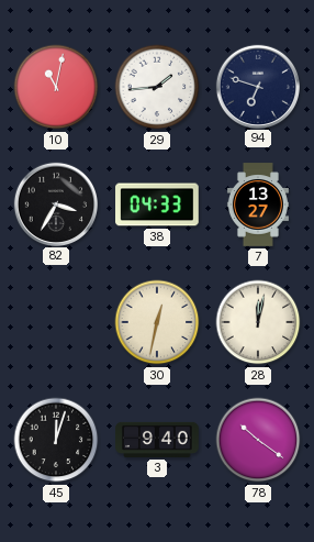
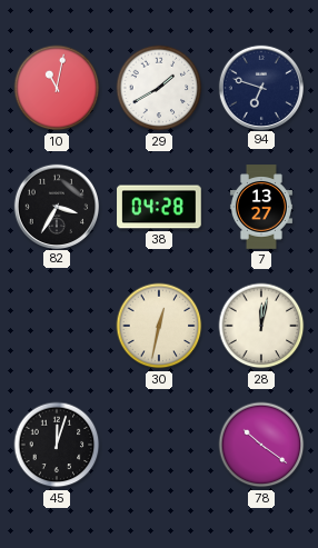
29: 1:44 -> 1:40 (159, 88)
38: 04:33 -> 04:28 (159, 207)
3: 9:40 -> none (157, 440)
